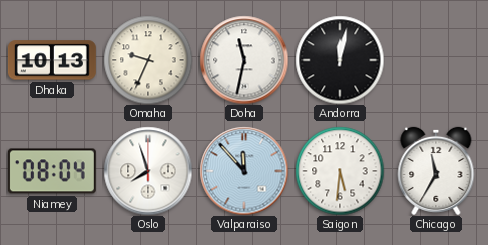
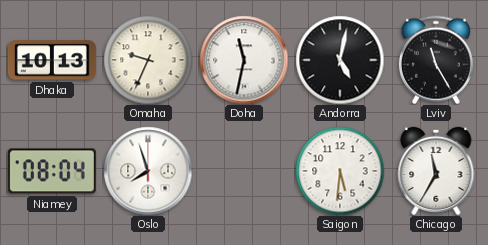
Andorra: 12:02 -> 5:02 (340, 60)
Lviv: none -> 11:25 (436, 60)
Valparaiso: 11:53 -> none (244, 171)
